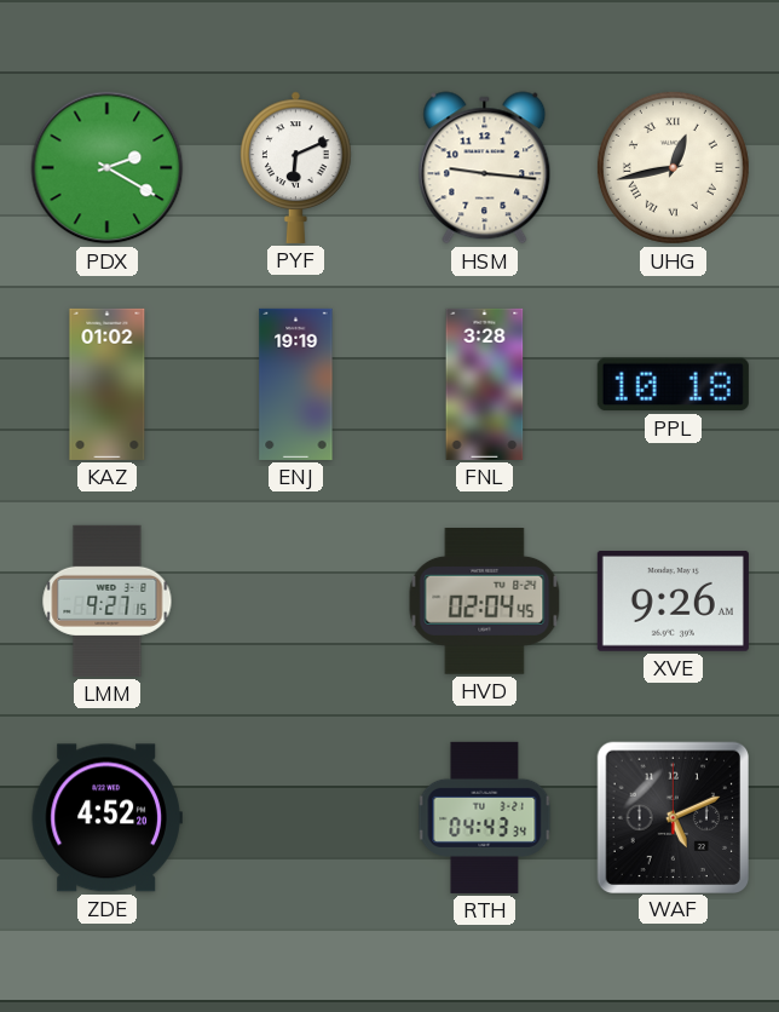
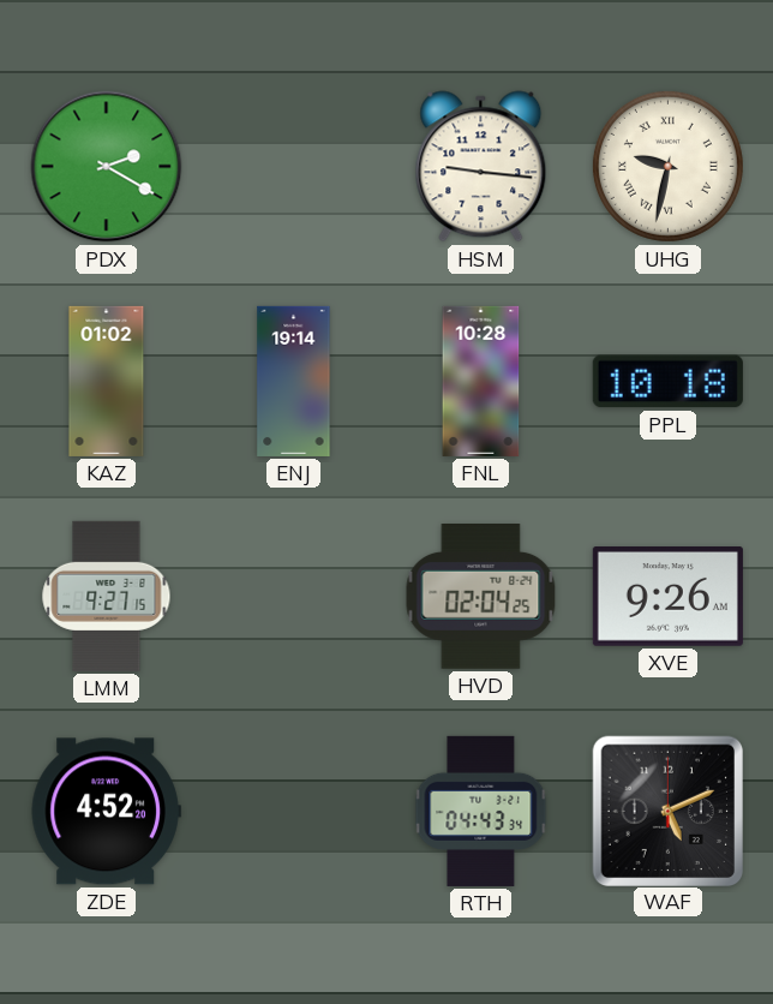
PYF: 6:11 -> none (296, 167)
UHG: 12:43 -> 9:32 (667, 166)
ENJ: 19:19 -> 19:14 (294, 381)
FNL: 3:28 -> 10:28 (481, 381)
HVD: 02:04:45 -> 02:04:25 (481, 597)
